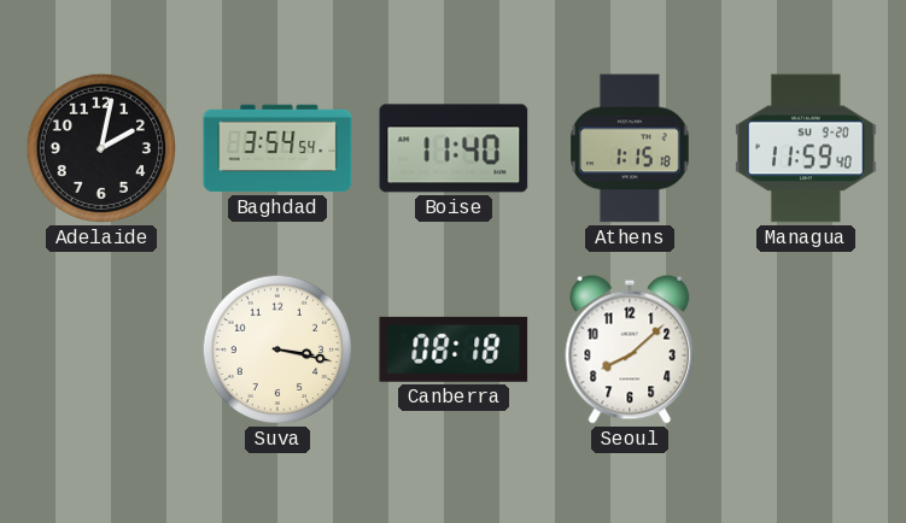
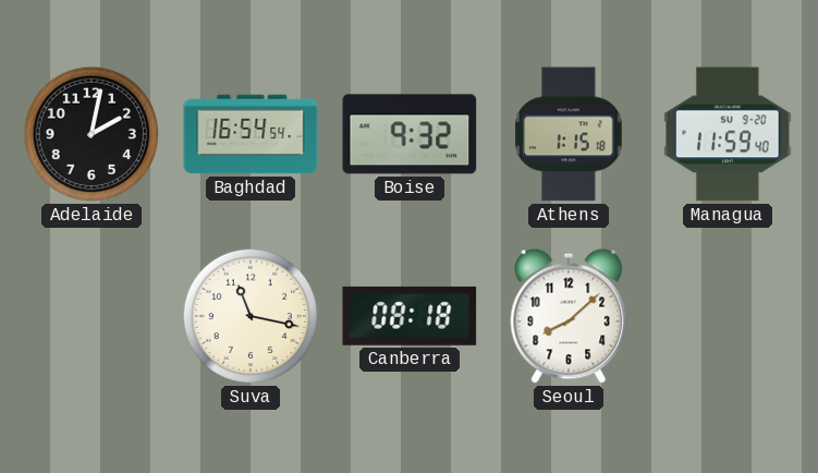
Baghdad: 3:54 -> 16:54 (251, 134)
Boise: 11:40 -> 9:32 (410, 134)
Suva: 3:17 -> 11:17 (251, 316)
